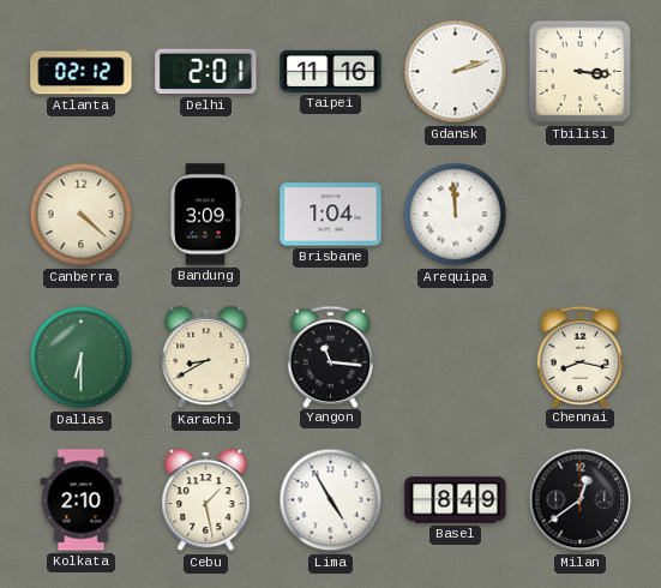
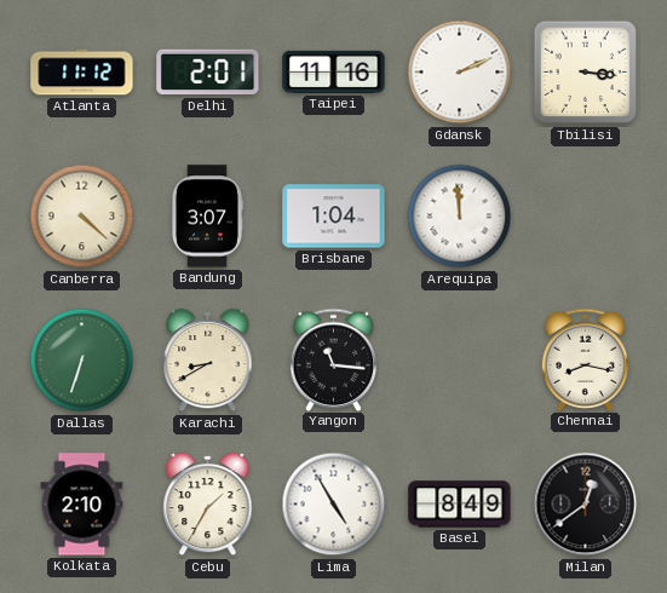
Atlanta: 02:12 -> 11:12 (82, 73)
Gdansk: 2:12 -> 2:11 (460, 73)
Bandung: 3:09 -> 3:07 (207, 217)
Dallas: 6:30 -> 6:33 (82, 361)
Cebu: 1:28 -> 1:35 (208, 505)
